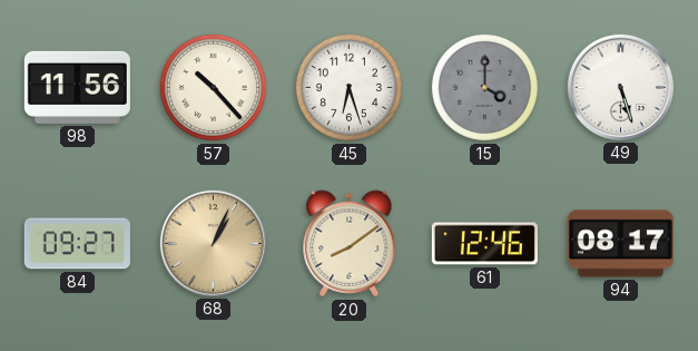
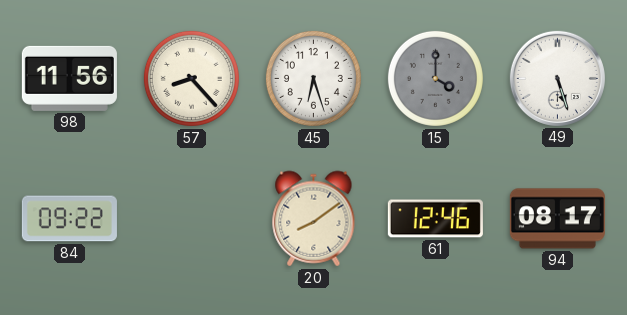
57: 10:23 -> 8:23 (191, 78)
84: 09:27 -> 09:22 (69, 219)
68: 1:04 -> none (213, 243)
